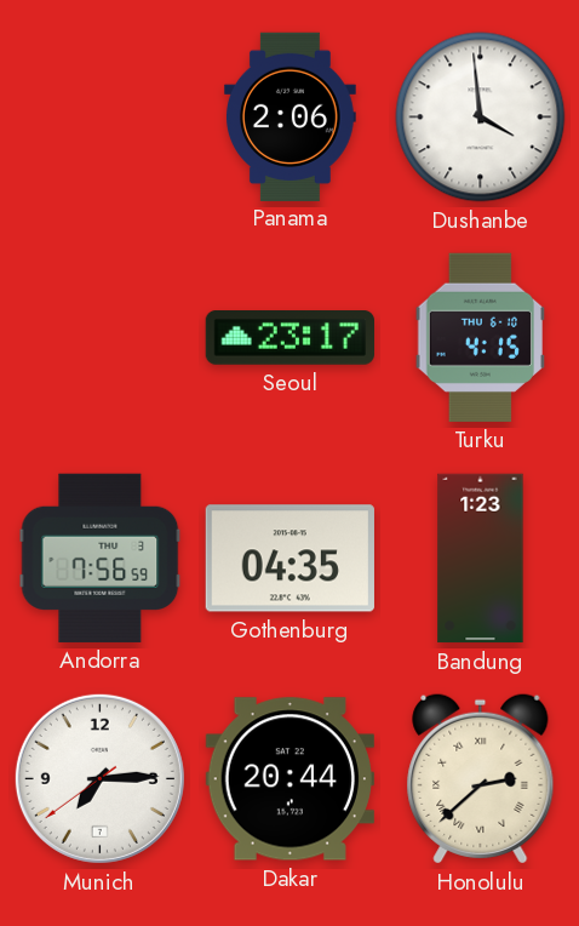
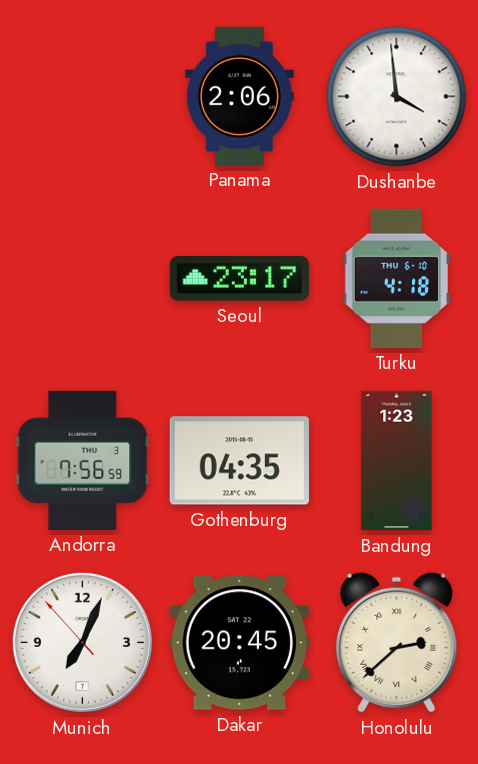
Turku: 4:15 -> 4:18 (397, 278)
Munich: 7:14 -> 7:03 (82, 642)
Dakar: 20:44 -> 20:45 (239, 643)
